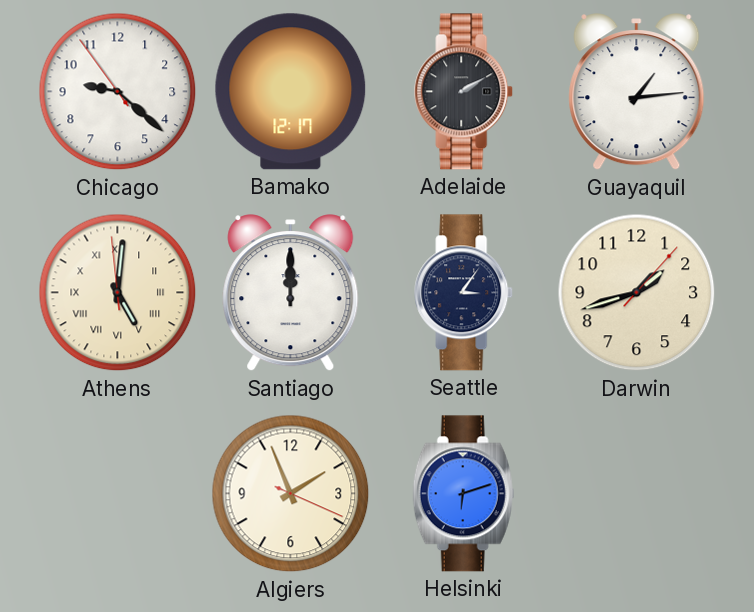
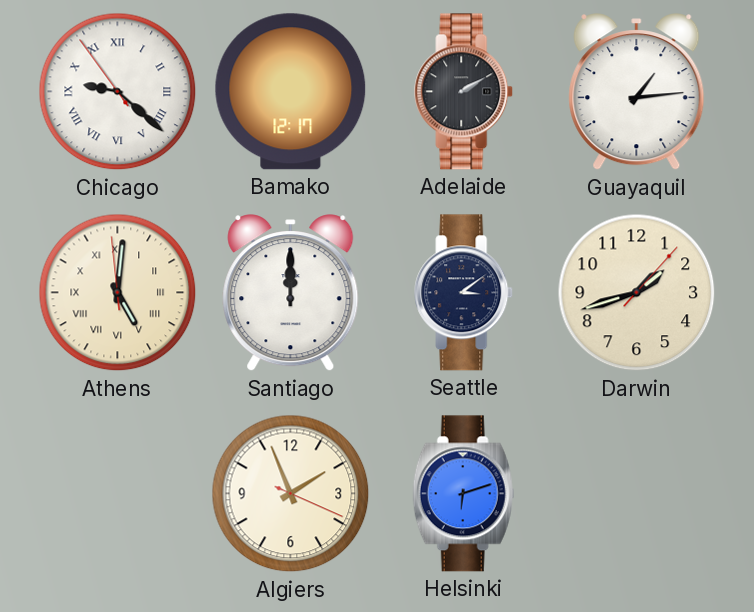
Chicago numerals: Arabic -> Roman (118, 92)
Seattle: 3:06 -> 3:09 (464, 293)
